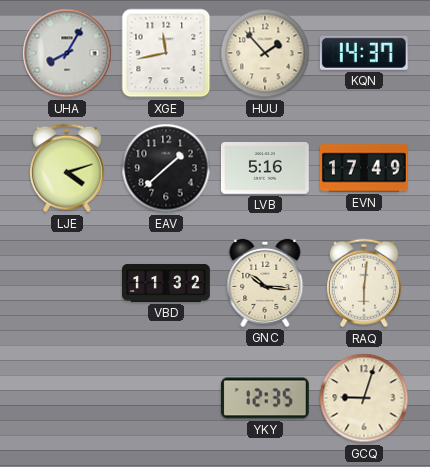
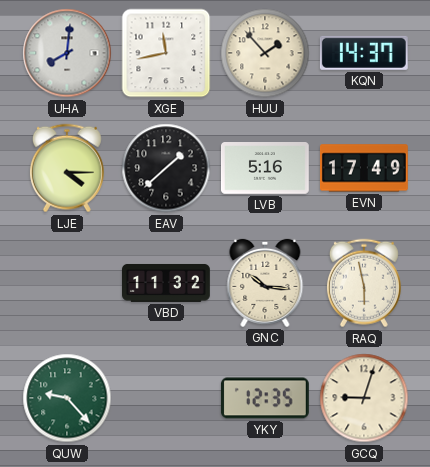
UHA: 8:05 -> 8:01 (67, 53)
LJE: 4:12 -> 4:15 (67, 168)
RAQ: 6:01 -> 5:58 (364, 283)
QUW: none -> 9:23 (67, 398)
